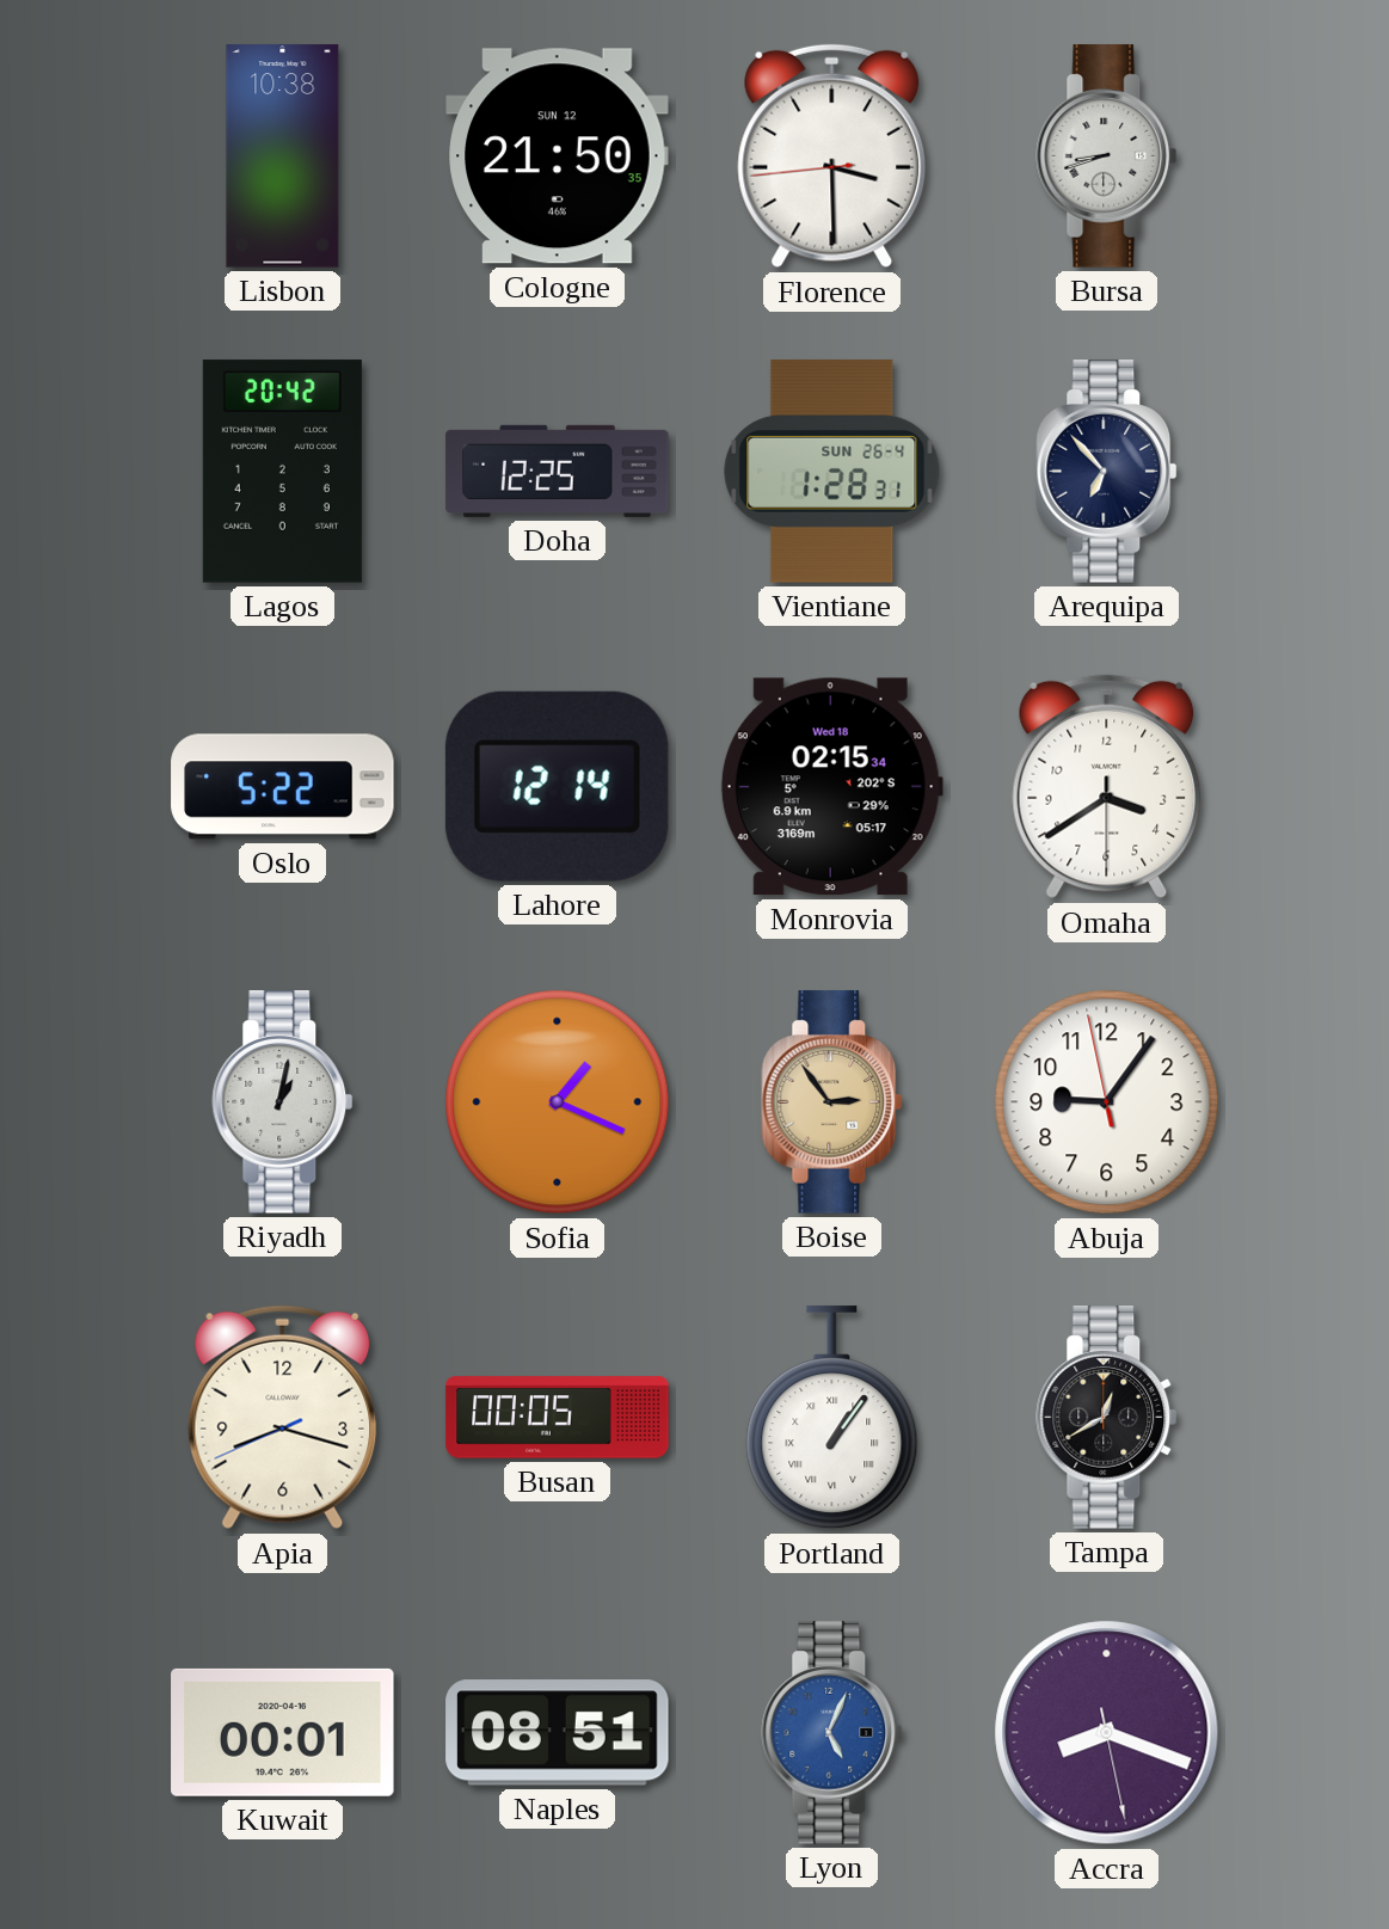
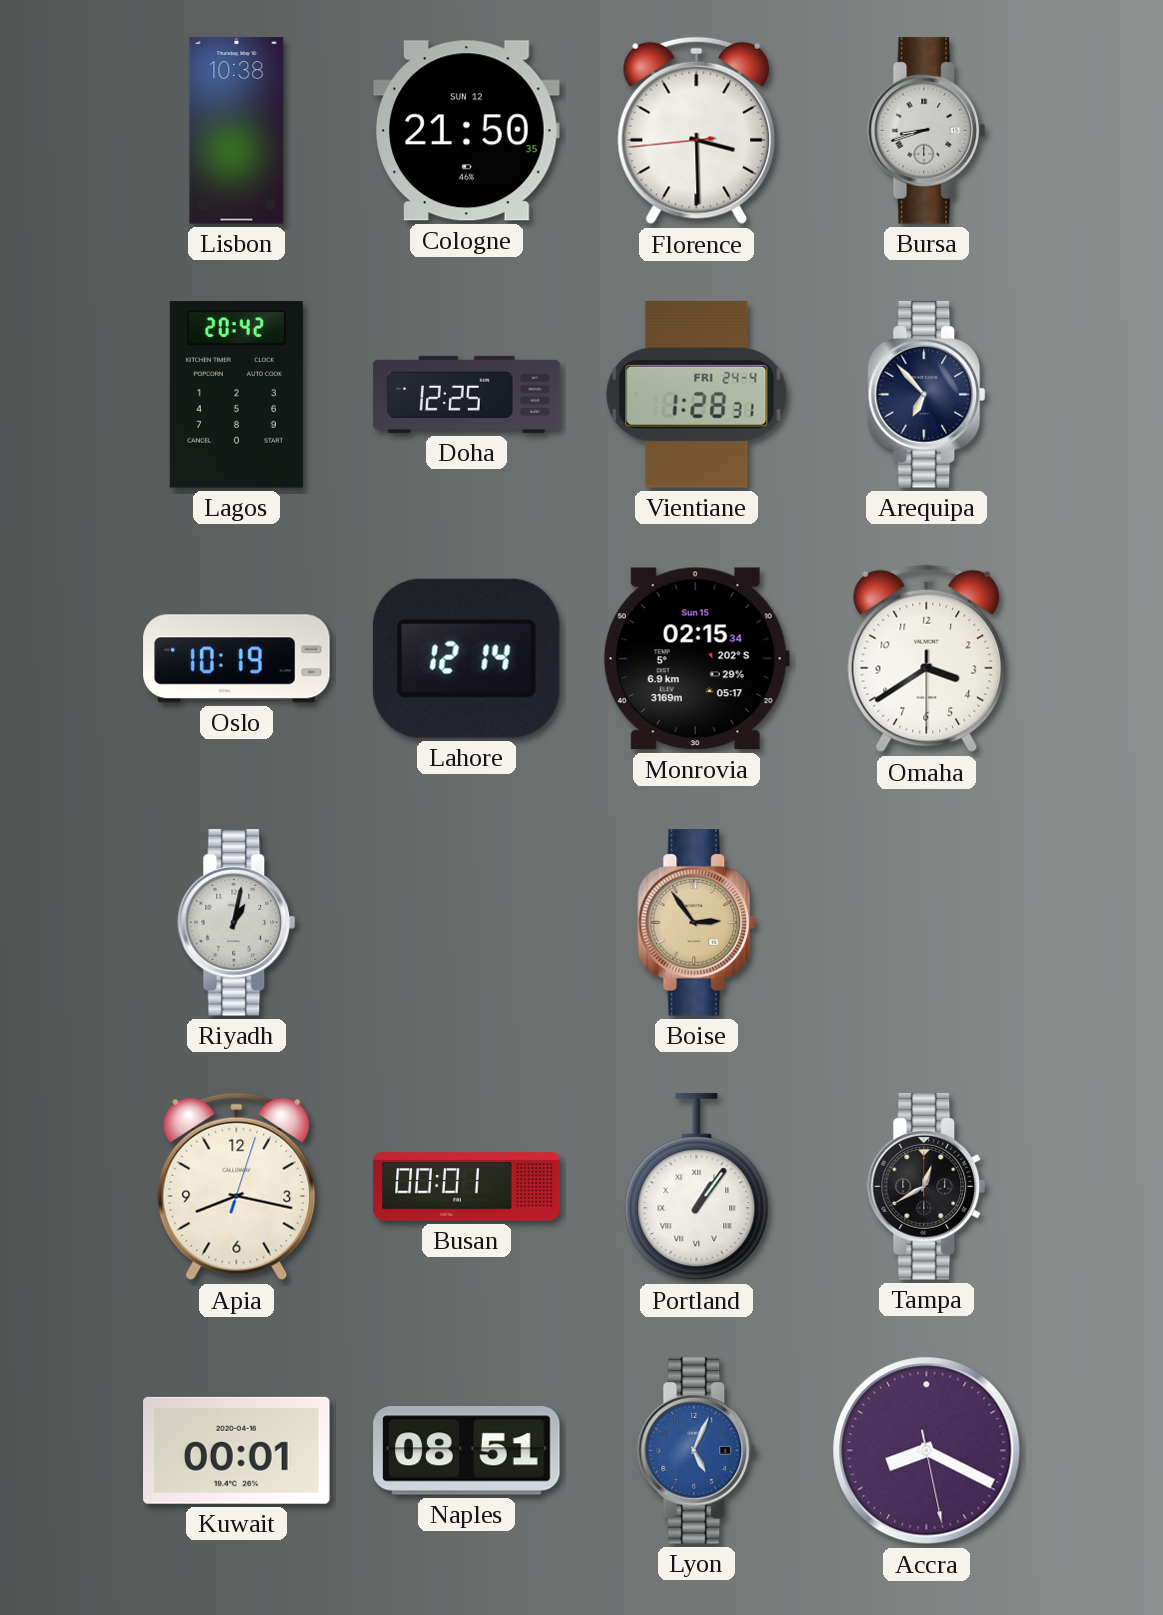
Vientiane date: SUN 26-4 -> FRI 24-4 (697, 395)
Oslo: 5:22 -> 10:19 (237, 659)
Monrovia date: Wed 18 -> Sun 15 (696, 659)
Sofia: 1:19 -> none (558, 1102)
Abuja: 9:05 -> none (1107, 1102)
Apia: 8:17:41 -> 8:17:03 (237, 1187)
Busan: 00:05 -> 00:01 (467, 1187)
Accra: 8:18 -> 8:19 (927, 1451)
